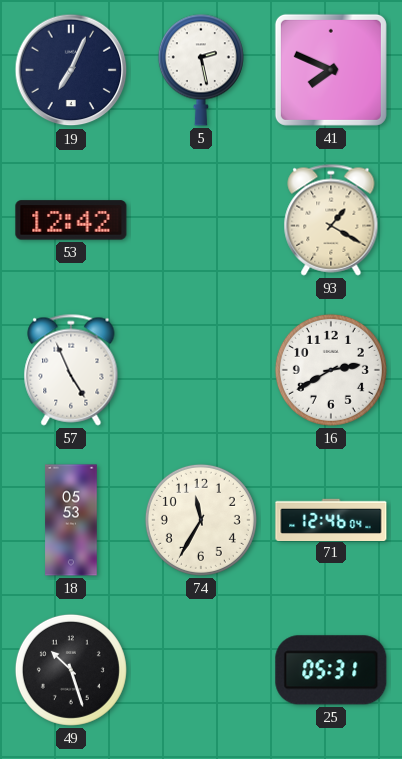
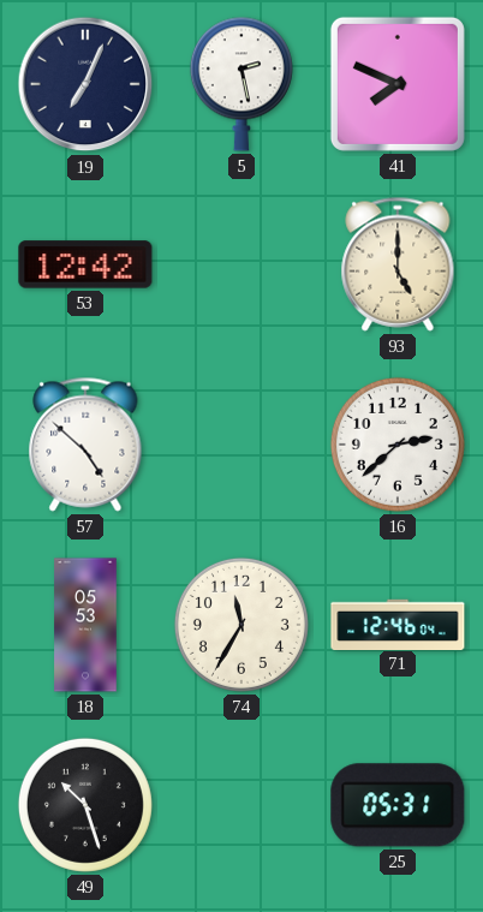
93: 1:20 -> 5:00 (398, 264)
57: 4:56 -> 4:52 (85, 445)
16: 2:40 -> 2:38 (398, 445)
